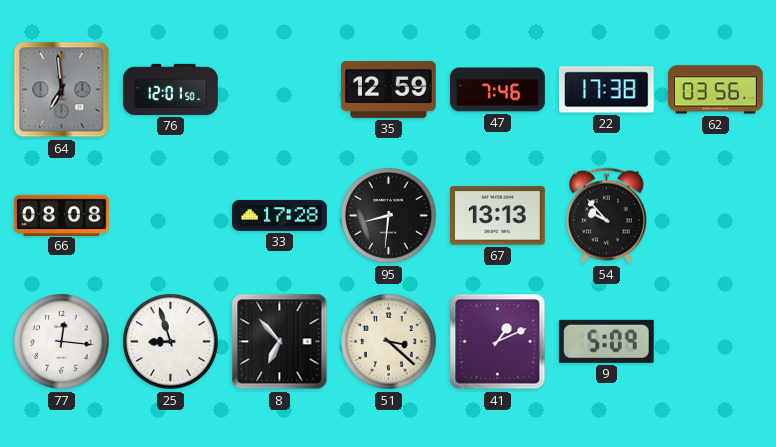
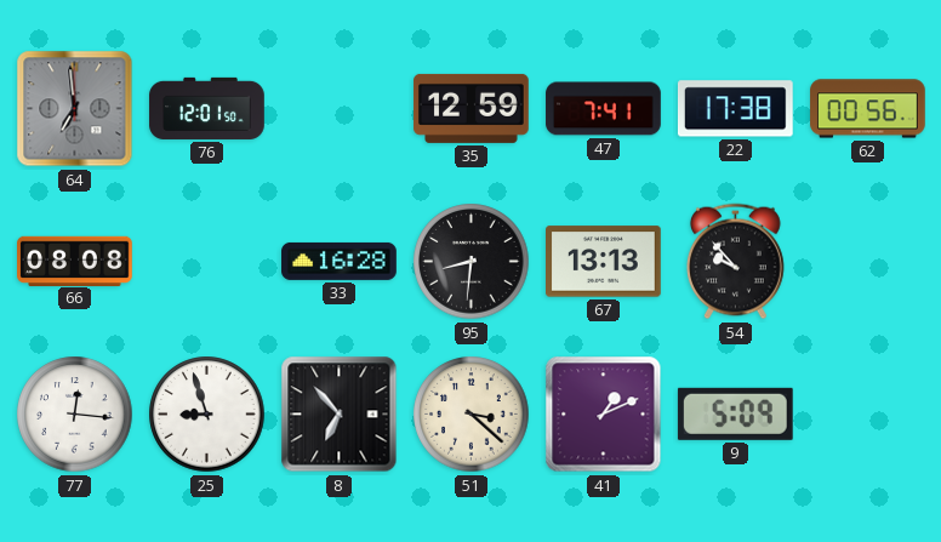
47: 7:46 -> 7:41 (604, 109)
62: 03:56 -> 00:56 (868, 109)
33: 17:28 -> 16:28 (340, 261)
